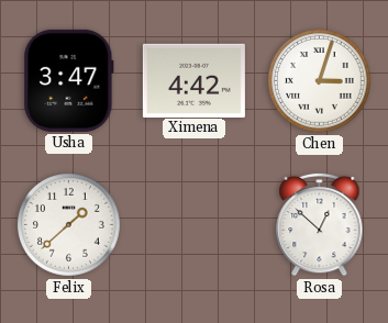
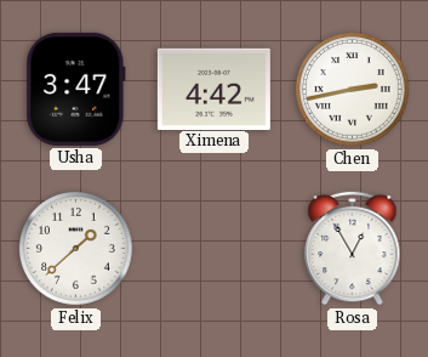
Chen: 3:03 -> 2:43 (353, 90)
Rosa: 12:52 -> 12:55 (353, 248)
